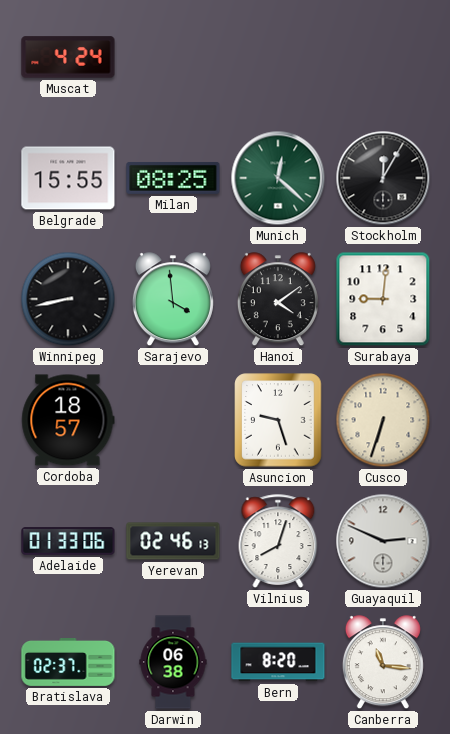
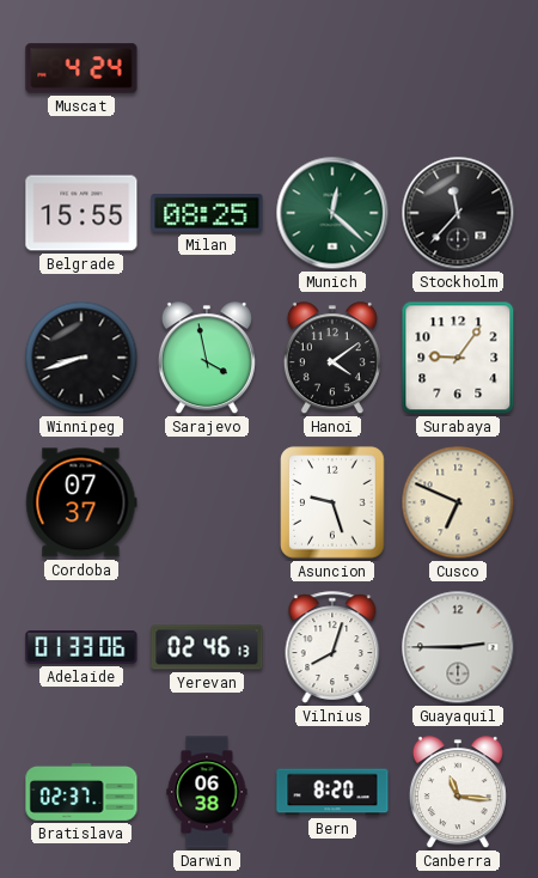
Stockholm: 12:05 -> 11:37 (458, 213)
Winnipeg: 8:43 -> 8:42 (81, 358)
Sarajevo: 3:59 -> 3:58 (207, 359)
Surabaya: 9:01 -> 9:06 (458, 358)
Cordoba: 18:57 -> 07:37 (81, 502)
Cusco: 6:33 -> 6:49 (458, 502)
Guayaquil: 2:49 -> 2:45 (458, 647)
